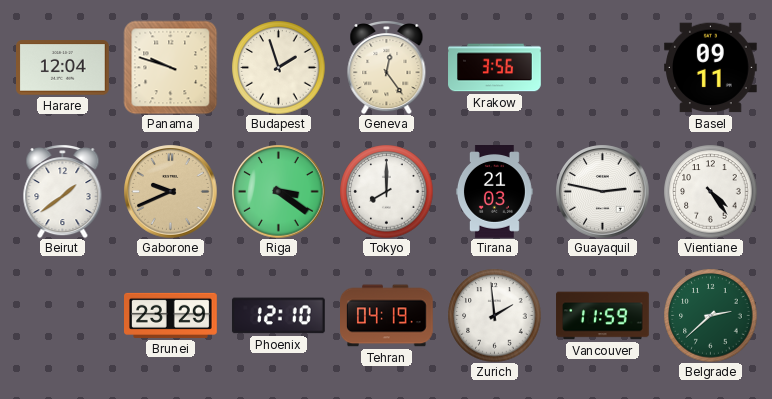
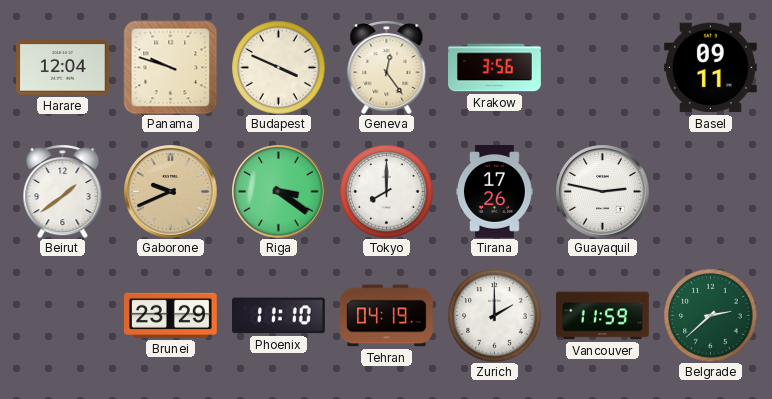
Budapest: 1:57 -> 3:49 (278, 67)
Tirana: 21:03 -> 17:26 (495, 192)
Vientiane: 4:24 -> none (710, 191)
Phoenix: 12:10 -> 11:10 (278, 316)
Zurich: 1:59 -> 2:00 (494, 315)
